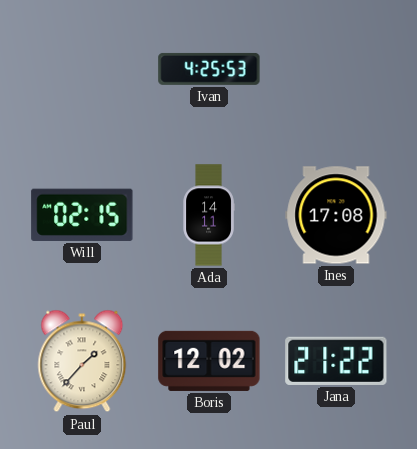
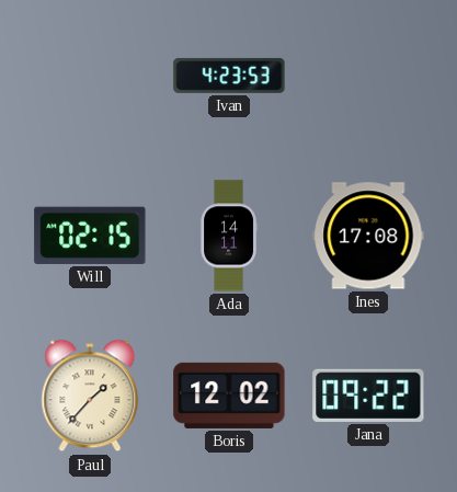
Ivan: 4:25 -> 4:23 (229, 76)
Jana: 21:22 -> 09:22 (368, 396)
